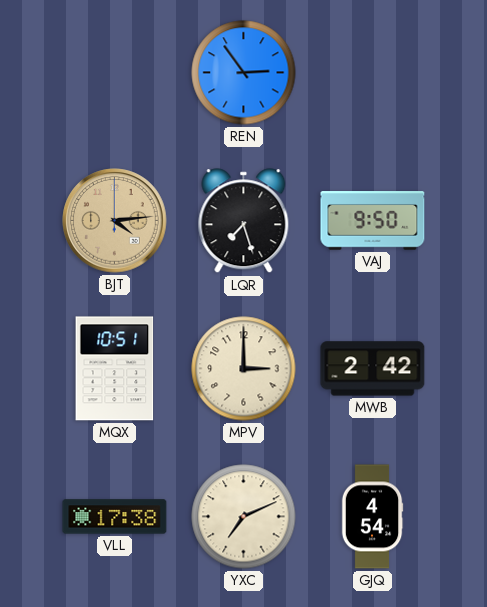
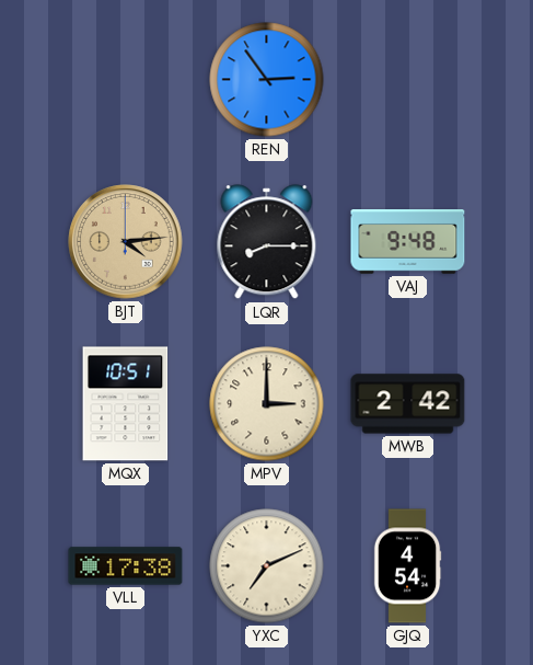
LQR: 7:27 -> 8:15 (267, 242)
VAJ: 9:50 -> 9:48 (408, 242)
